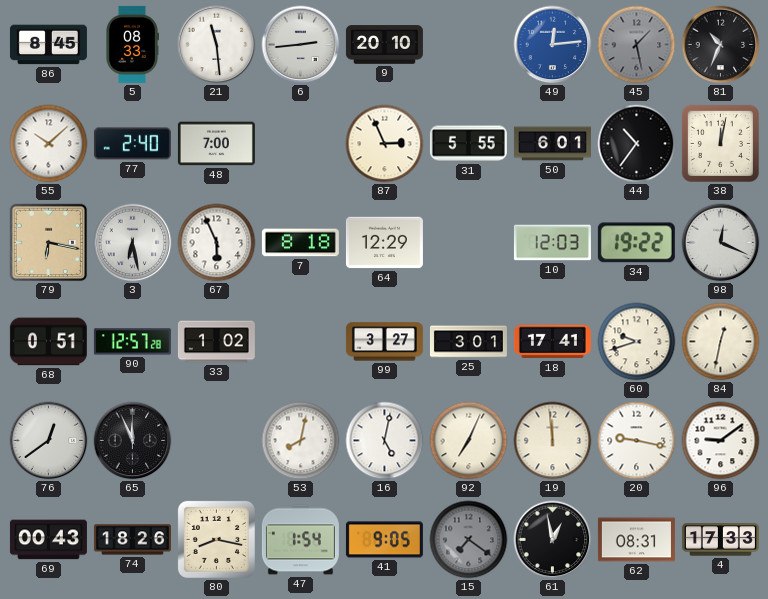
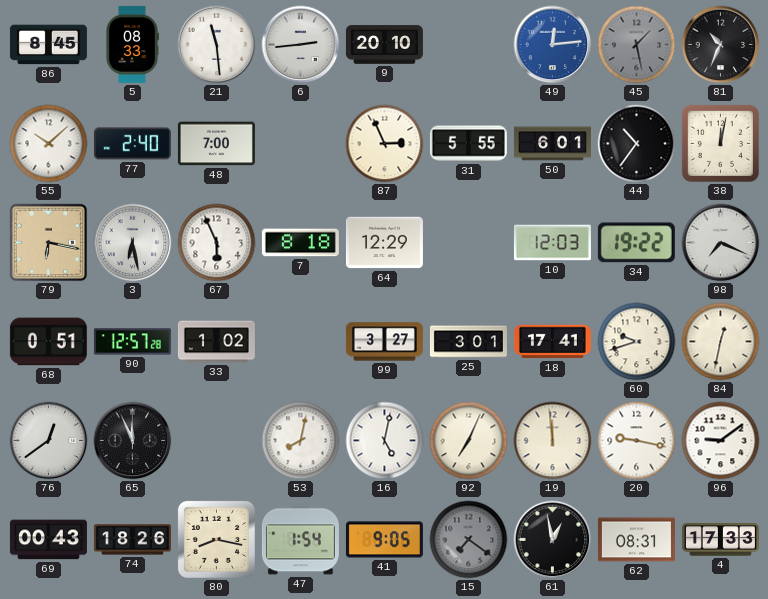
98: 12:19 -> 7:19 (721, 243)
